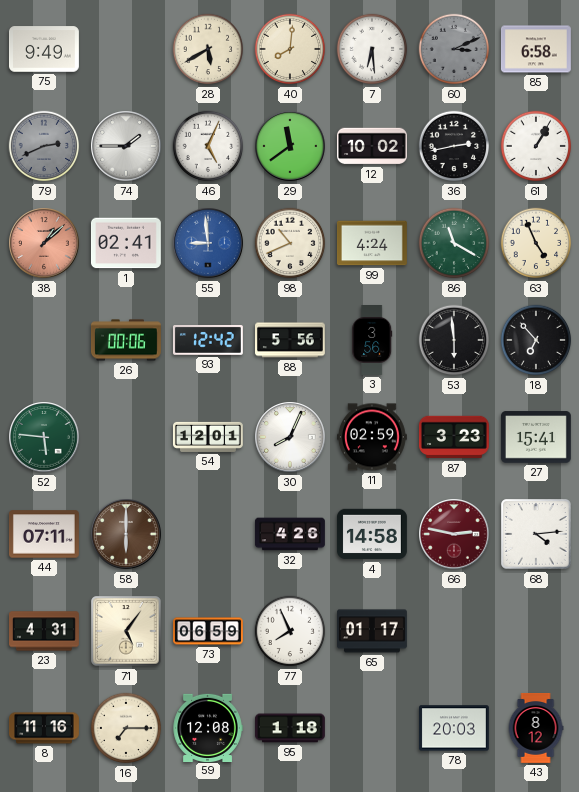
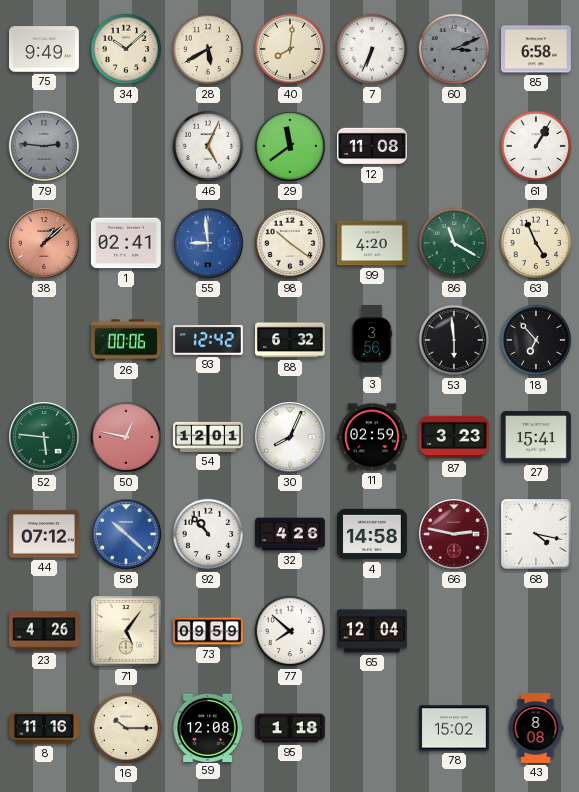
34: none -> 10:08 (126, 49)
7: 6:29 -> 6:34 (372, 49)
79: 2:41 -> 2:46 (44, 146)
74: 1:45 -> none (126, 146)
12: 10:02 -> 11:08 (372, 146)
36: 2:43 -> none (454, 146)
98: 10:41 -> 10:21 (290, 243)
99: 4:24 -> 4:20 (372, 243)
88: 5:56 -> 6:32 (291, 340)
50: none -> 12:47 (126, 437)
44: 07:11 -> 07:12 (44, 534)
58: 6:00 -> 10:22 (126, 534)
58 dial: brown -> blue (126, 534)
92: none -> 10:53 (208, 534)
68: 4:14 -> 4:17 (536, 534)
23: 4:31 -> 4:26 (45, 631)
73: 06:59 -> 09:59 (209, 631)
77: 7:56 -> 7:52 (290, 631)
65: 01:17 -> 12:04 (373, 631)
16: 7:15 -> 10:15 (126, 728)
78: 20:03 -> 15:02 (454, 728)
43: 8:12 -> 8:08 (536, 729)
